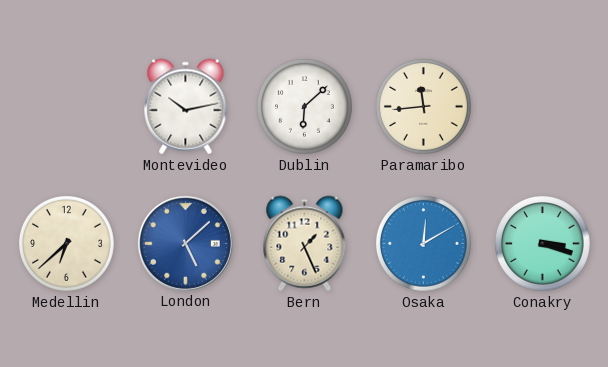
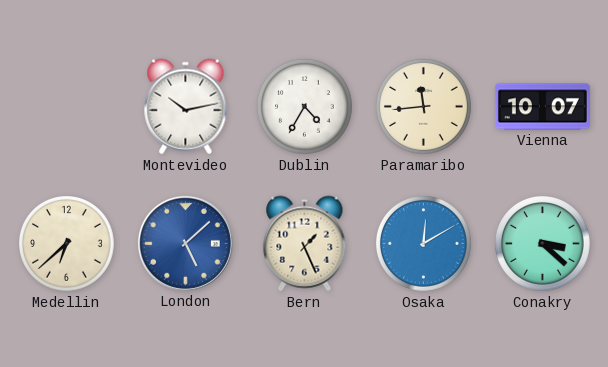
Dublin: 6:08 -> 4:35 (305, 107)
Vienna: none -> 10:07 (542, 107)
Conakry: 3:18 -> 3:22 (543, 244)
